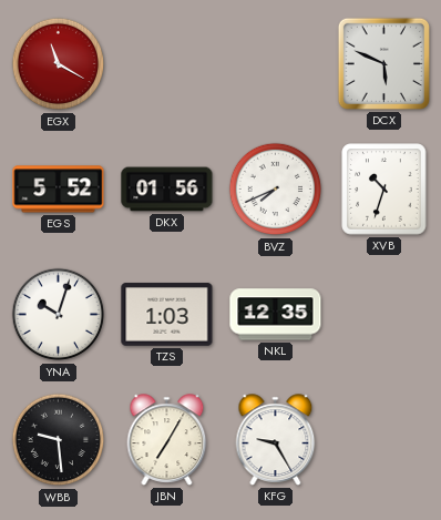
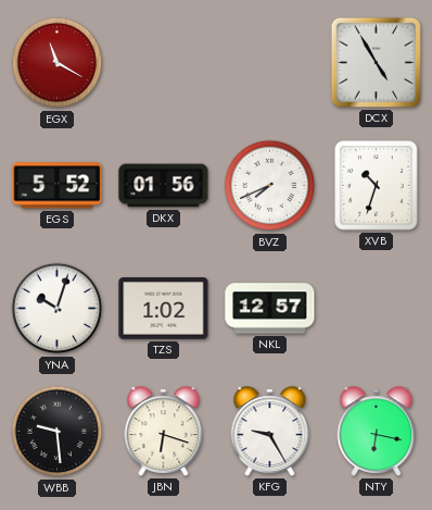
DCX: 5:49 -> 4:55 (376, 62)
TZS: 1:03 -> 1:02 (164, 309)
NKL: 12:35 -> 12:57 (270, 309)
JBN: 7:05 -> 6:18 (164, 432)
NTY: none -> 6:17 (377, 432)
